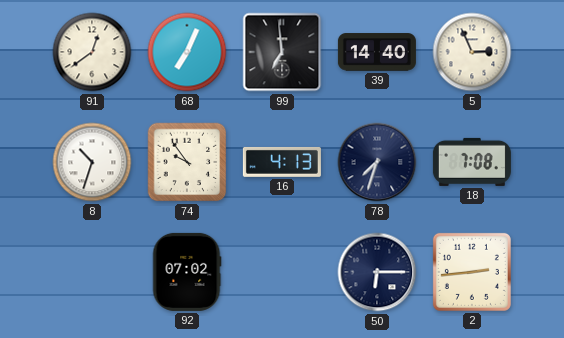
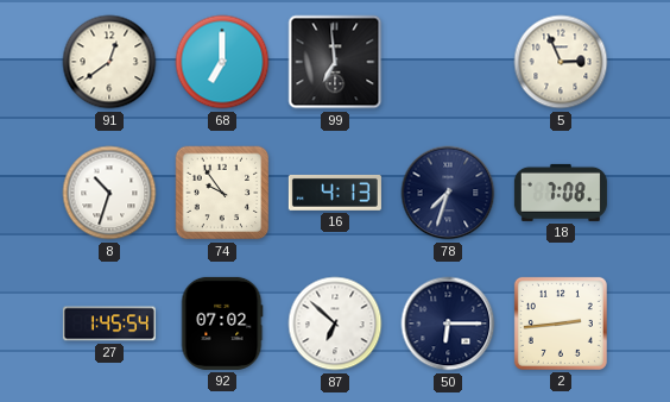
68: 7:04 -> 7:00 (222, 62)
39: 14:40 -> none (377, 52)
27: none -> 1:45 (109, 324)
87: none -> 6:52 (335, 324)
